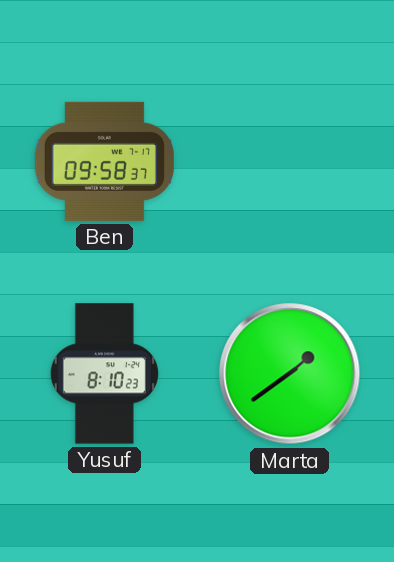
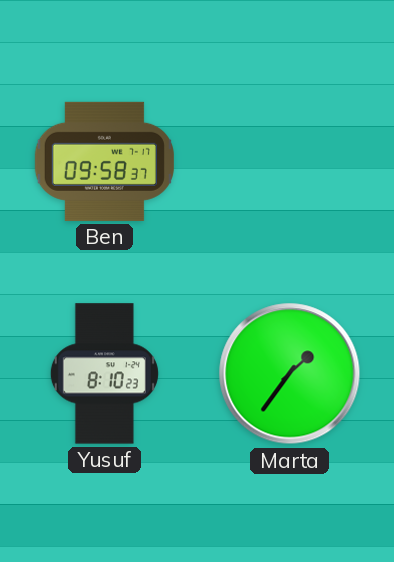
Marta: 1:39 -> 1:36 (290, 374)
